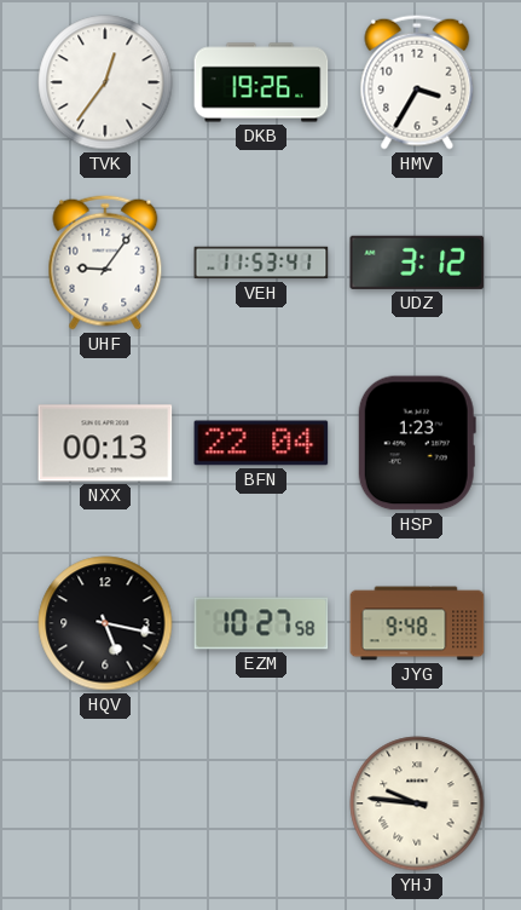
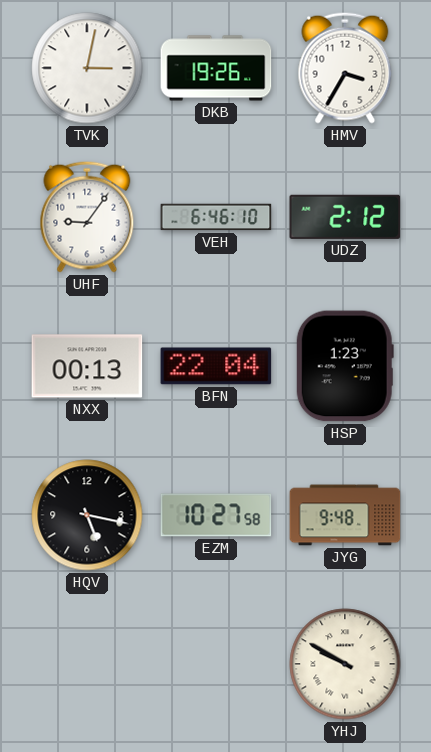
TVK: 12:36 -> 3:02 (87, 68)
VEH: 11:53 -> 6:46 (216, 217)
UDZ: 3:12 -> 2:12 (345, 217)
YHJ: 9:46 -> 9:50 (345, 664)
